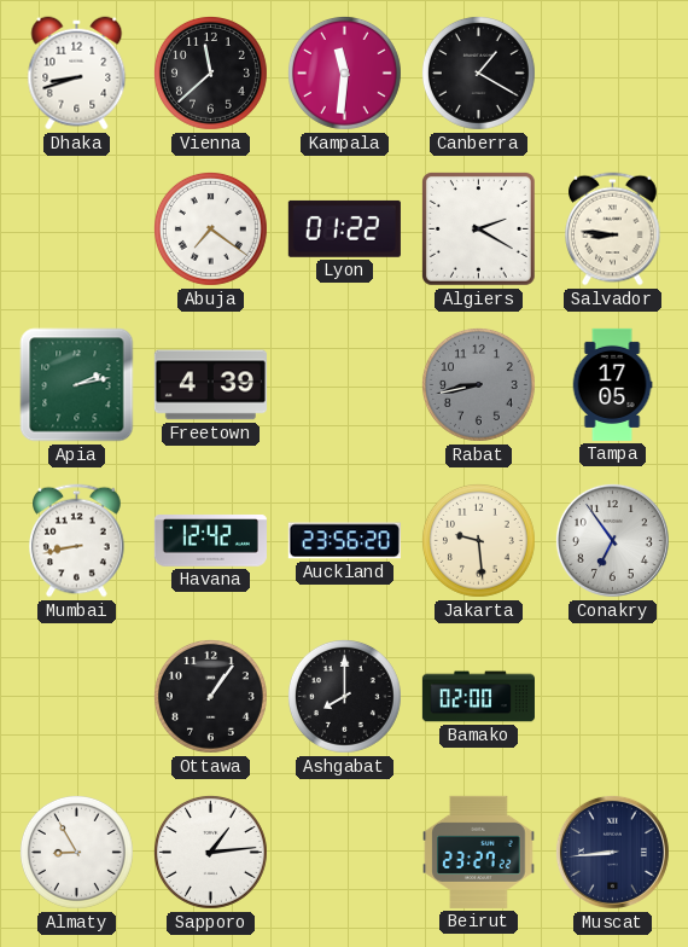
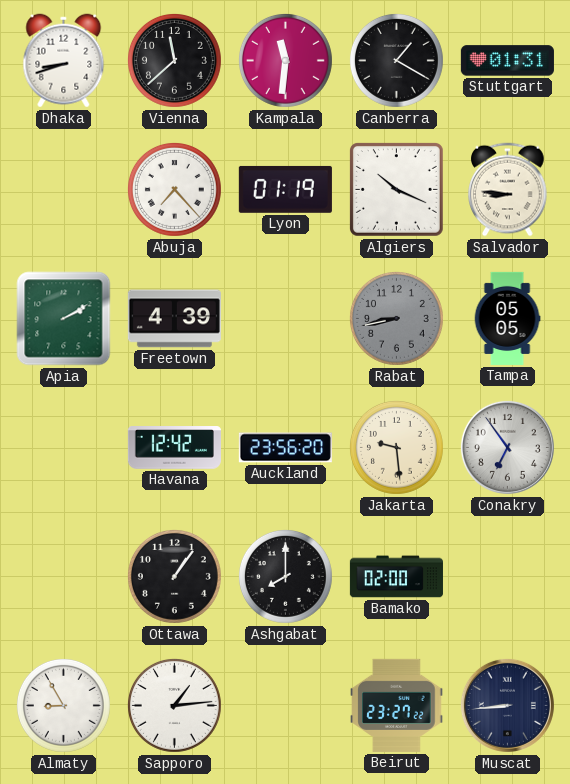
Stuttgart: none -> 01:31 (507, 61)
Abuja: 7:21 -> 7:23 (174, 189)
Lyon: 01:22 -> 01:19 (285, 189)
Algiers: 2:20 -> 10:19 (396, 189)
Apia: 2:13 -> 2:10 (64, 319)
Tampa: 17:05 -> 05:05 (507, 318)
Mumbai: 8:43 -> none (77, 541)
